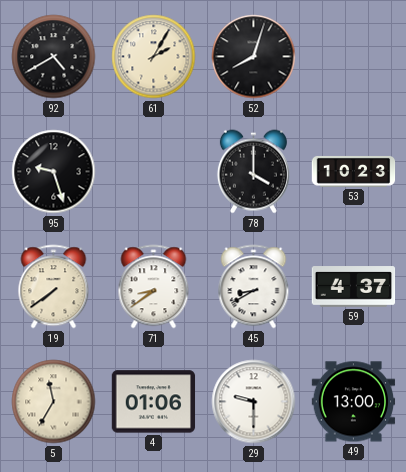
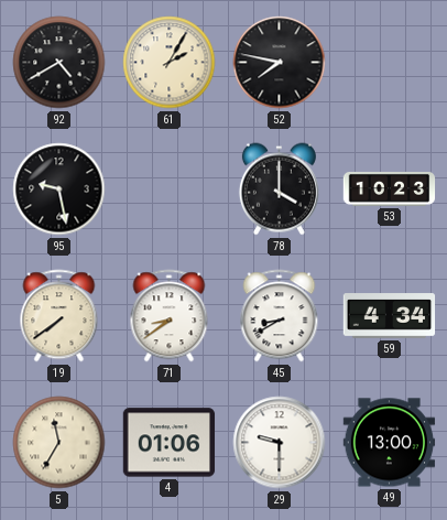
52: 8:03 -> 7:47 (280, 63)
95: 9:27 -> 9:28 (59, 189)
59: 4:37 -> 4:34 (390, 316)
